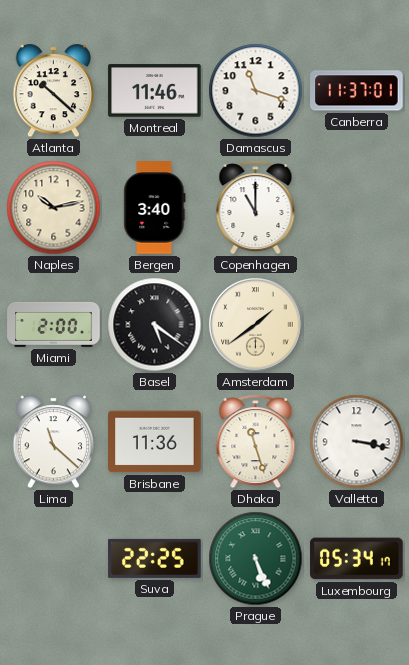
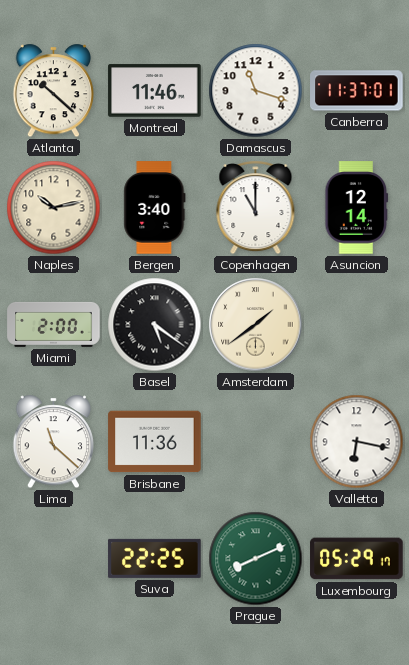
Asuncion: none -> 12:14 (357, 208)
Dhaka: 11:27 -> none (256, 442)
Valletta: 3:17 -> 6:17 (357, 442)
Prague: 5:26 -> 8:11 (256, 559)
Luxembourg: 05:34 -> 05:29 (357, 559)
